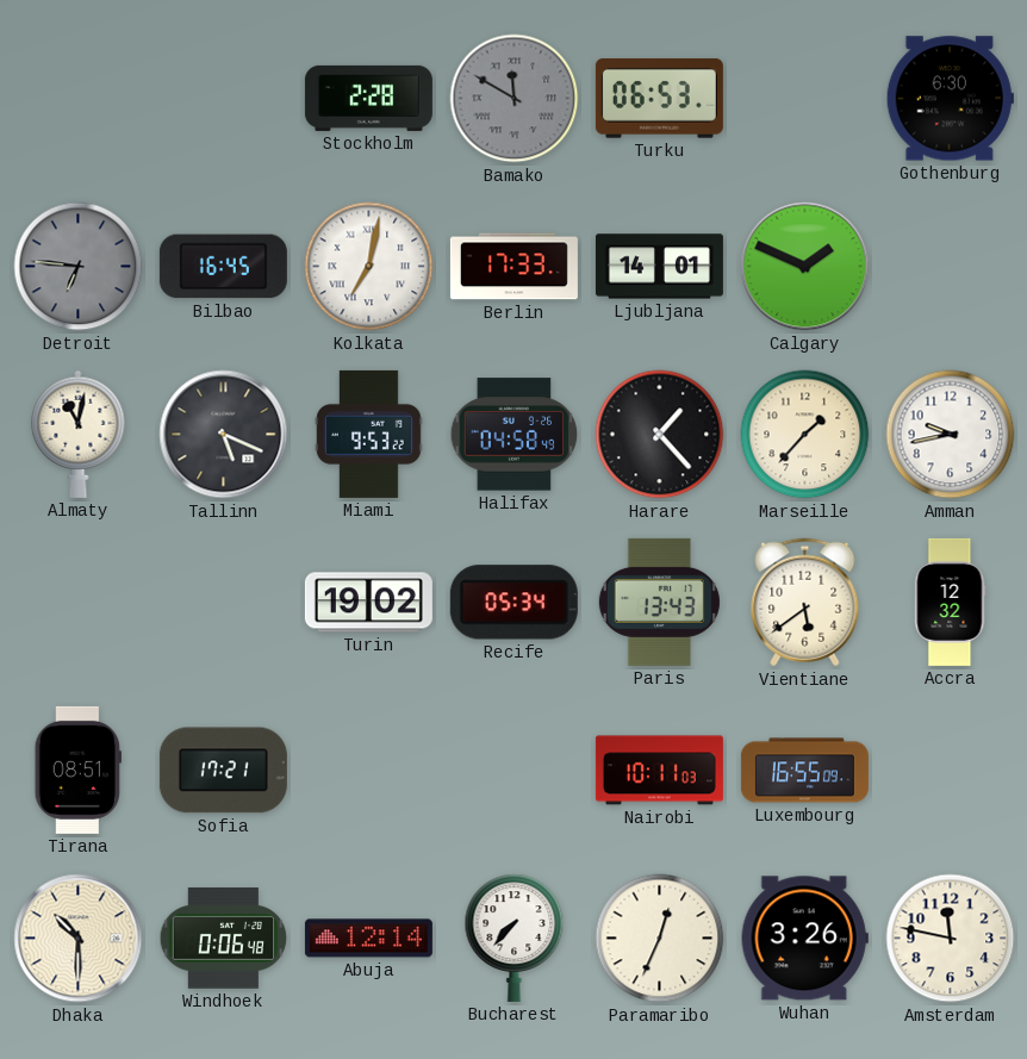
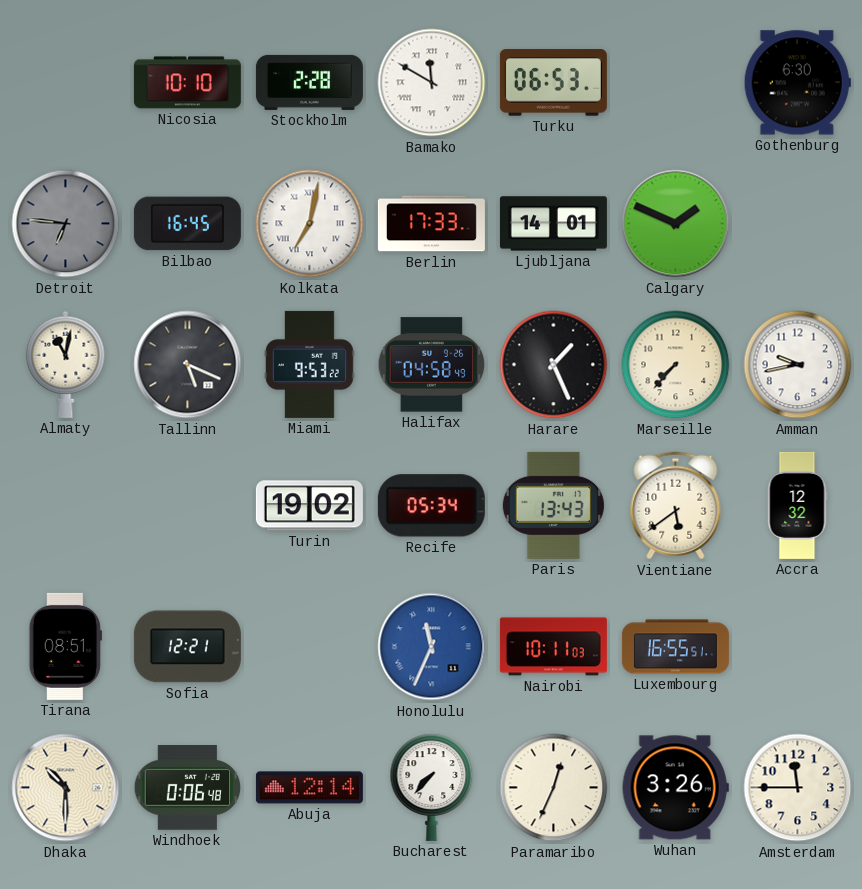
Nicosia: none -> 10:10 (187, 83)
Bamako dial: grey -> white (432, 83)
Harare: 1:23 -> 1:26 (554, 365)
Marseille: 1:37 -> 7:37 (676, 365)
Sofia: 17:21 -> 12:21 (187, 647)
Honolulu: none -> 11:34 (432, 647)
Luxembourg: 16:55:09 -> 16:55:51 (675, 647)
Amsterdam: 11:47 -> 11:45 (798, 788)
